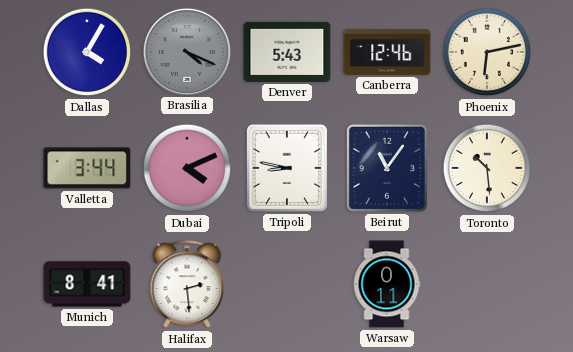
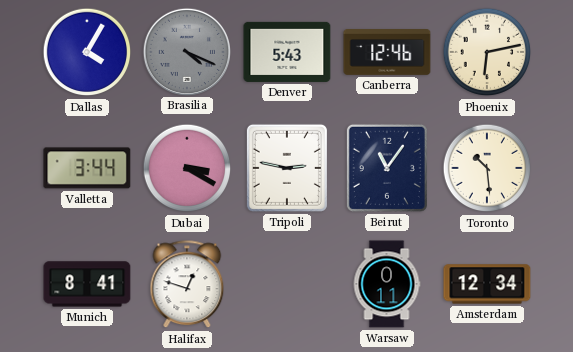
Dubai: 4:11 -> 3:20 (187, 168)
Tripoli: 8:47 -> 2:47 (287, 168)
Halifax: 2:29 -> 12:48 (187, 285)
Amsterdam: none -> 12:34 (487, 284)
